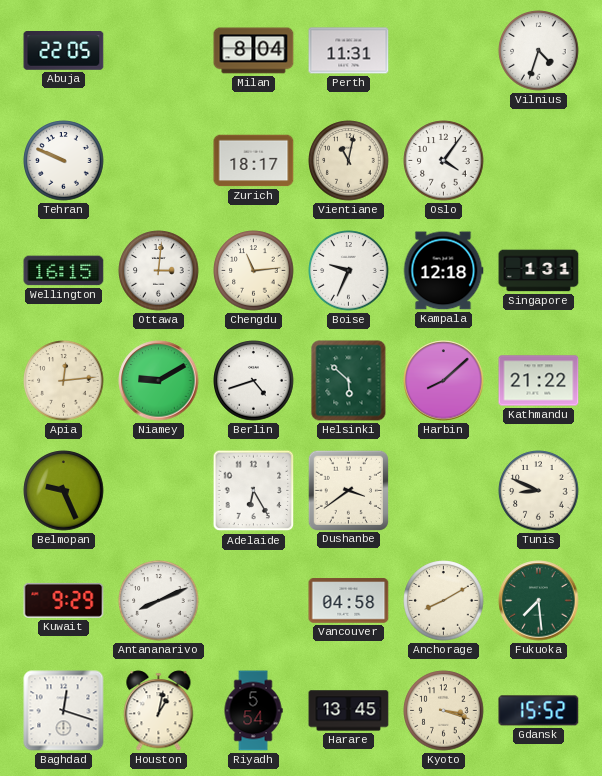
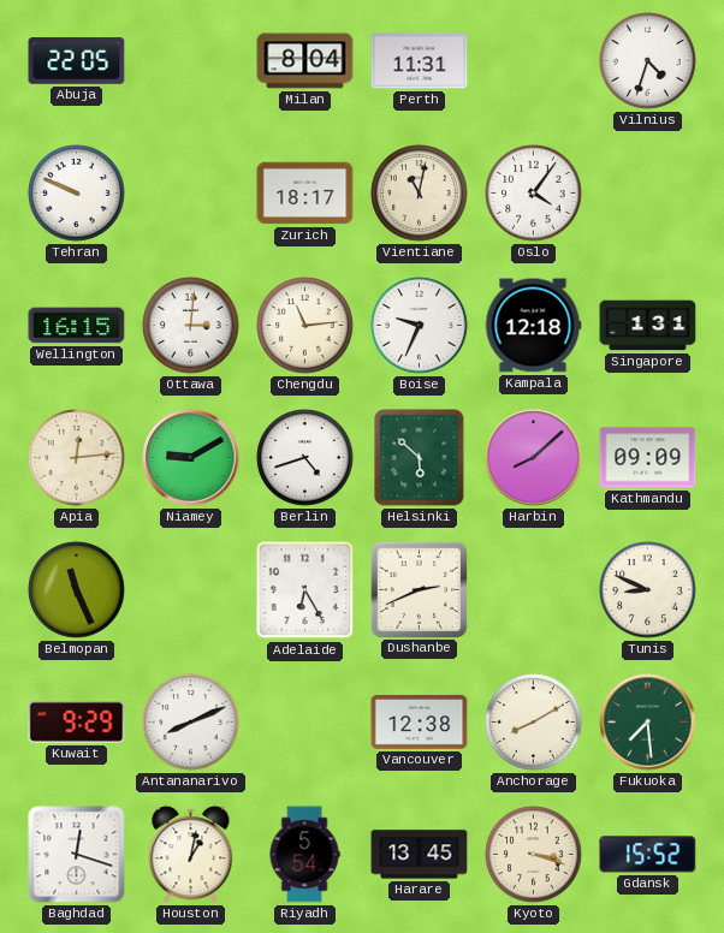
Kathmandu: 21:22 -> 09:09 (648, 458)
Belmopan: 9:26 -> 11:26 (77, 590)
Dushanbe: 3:39 -> 2:41 (419, 589)
Vancouver: 04:58 -> 12:38 (420, 723)
